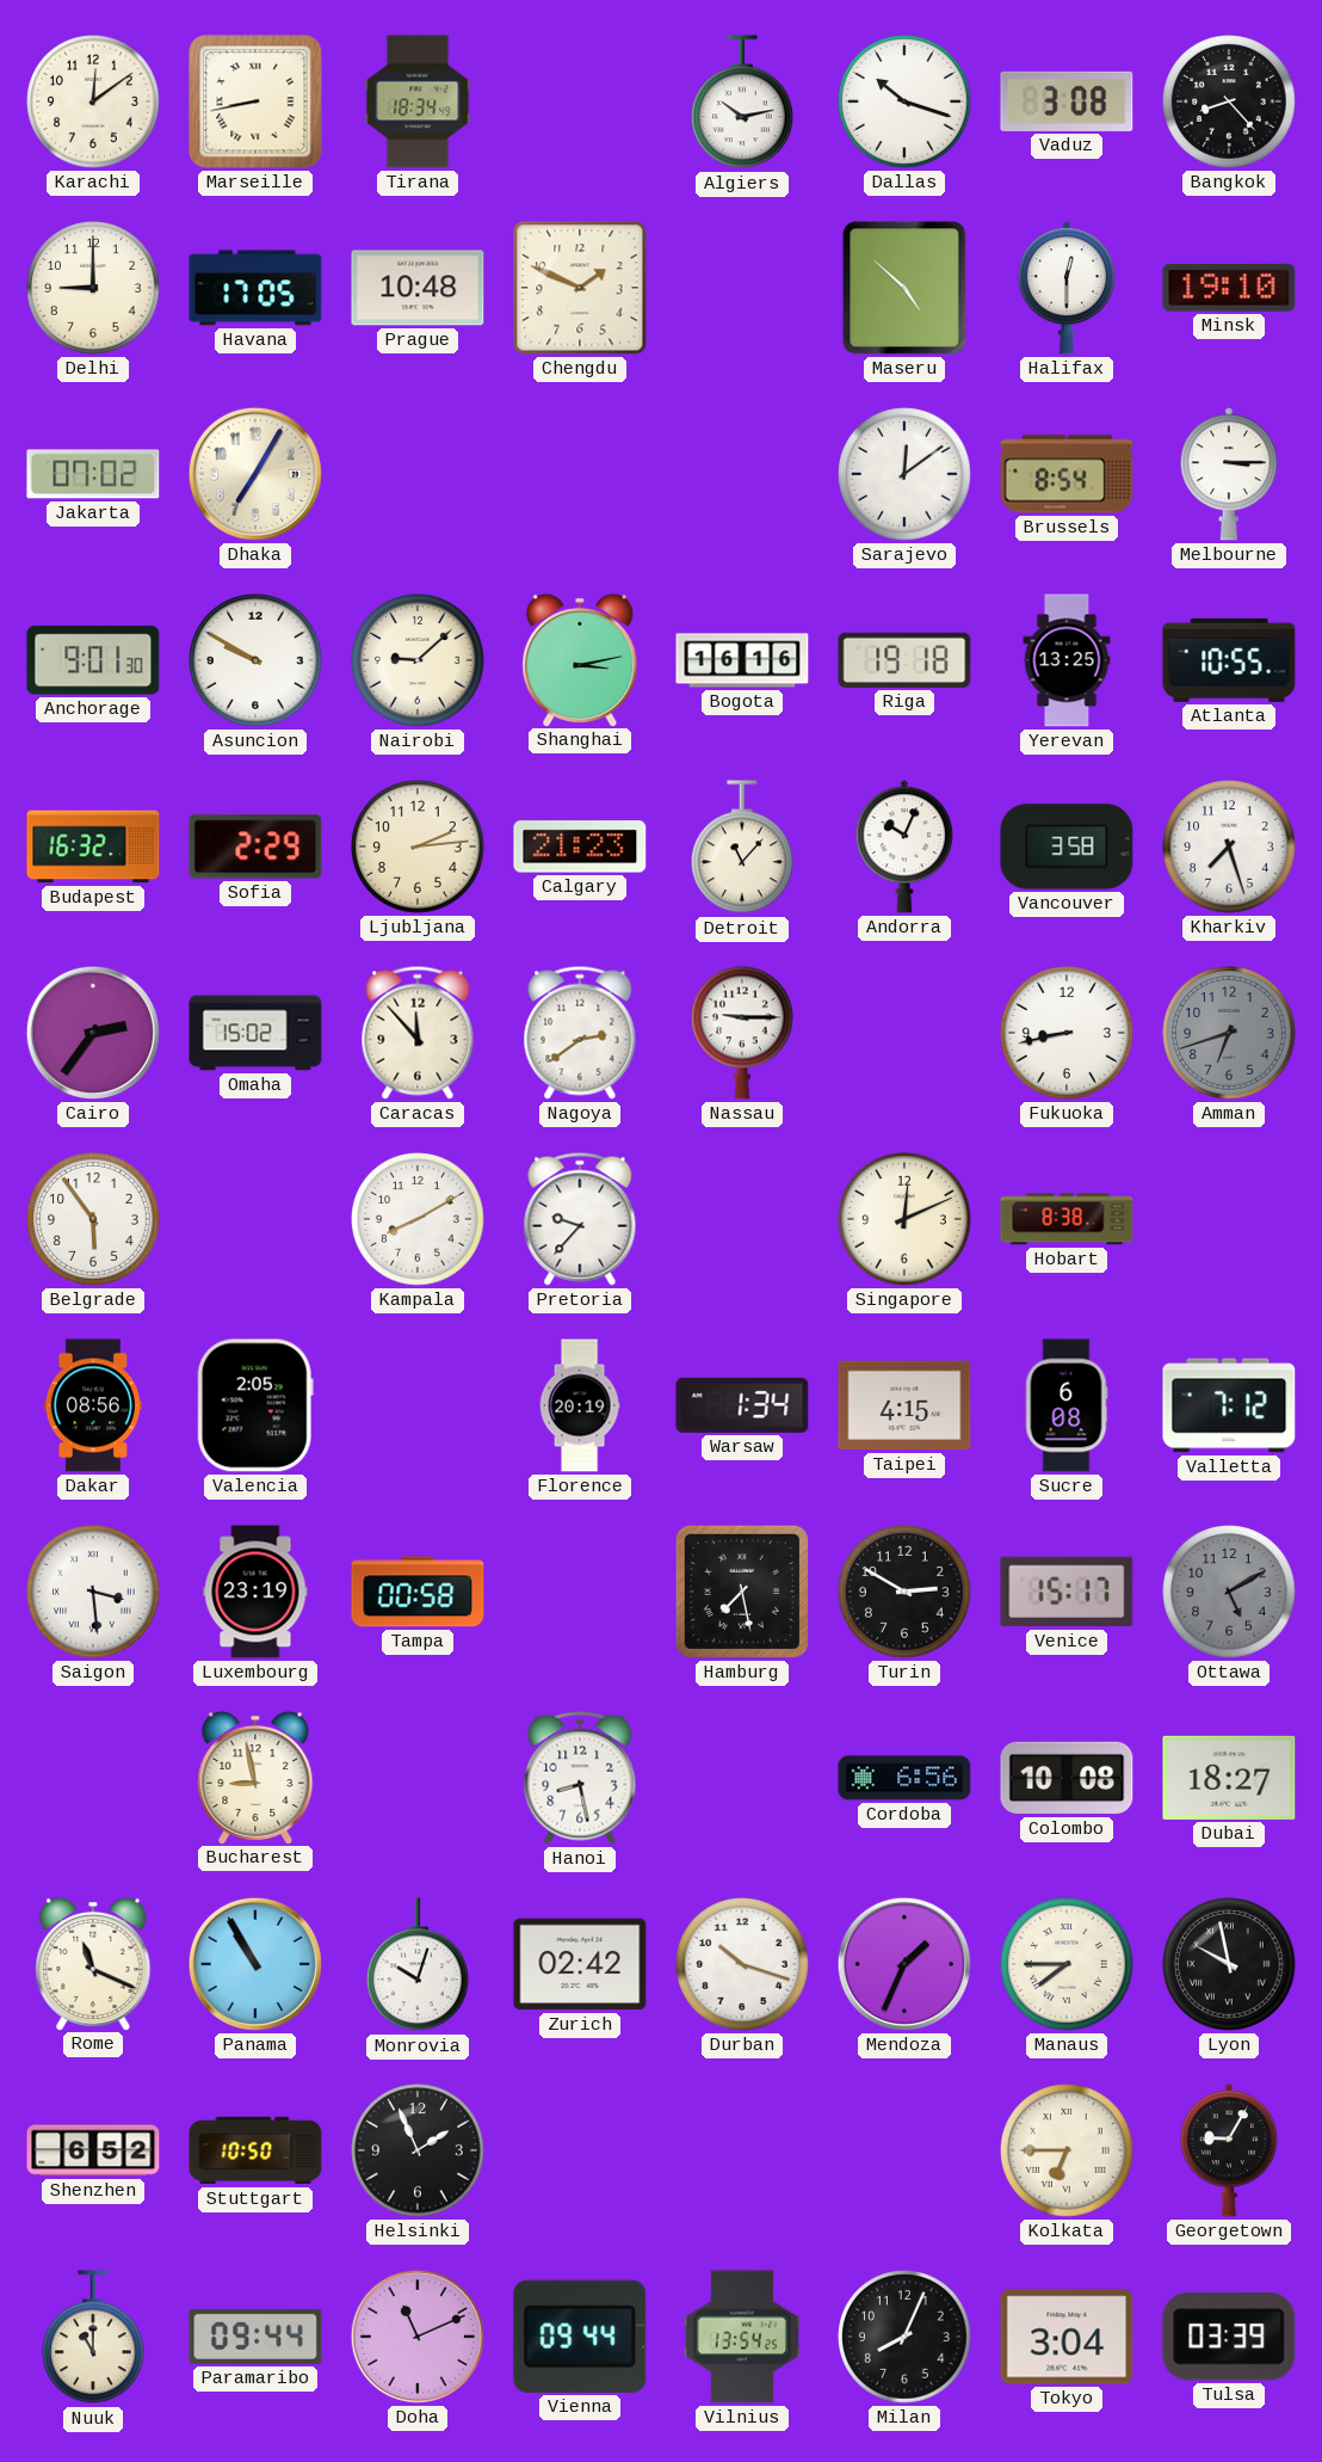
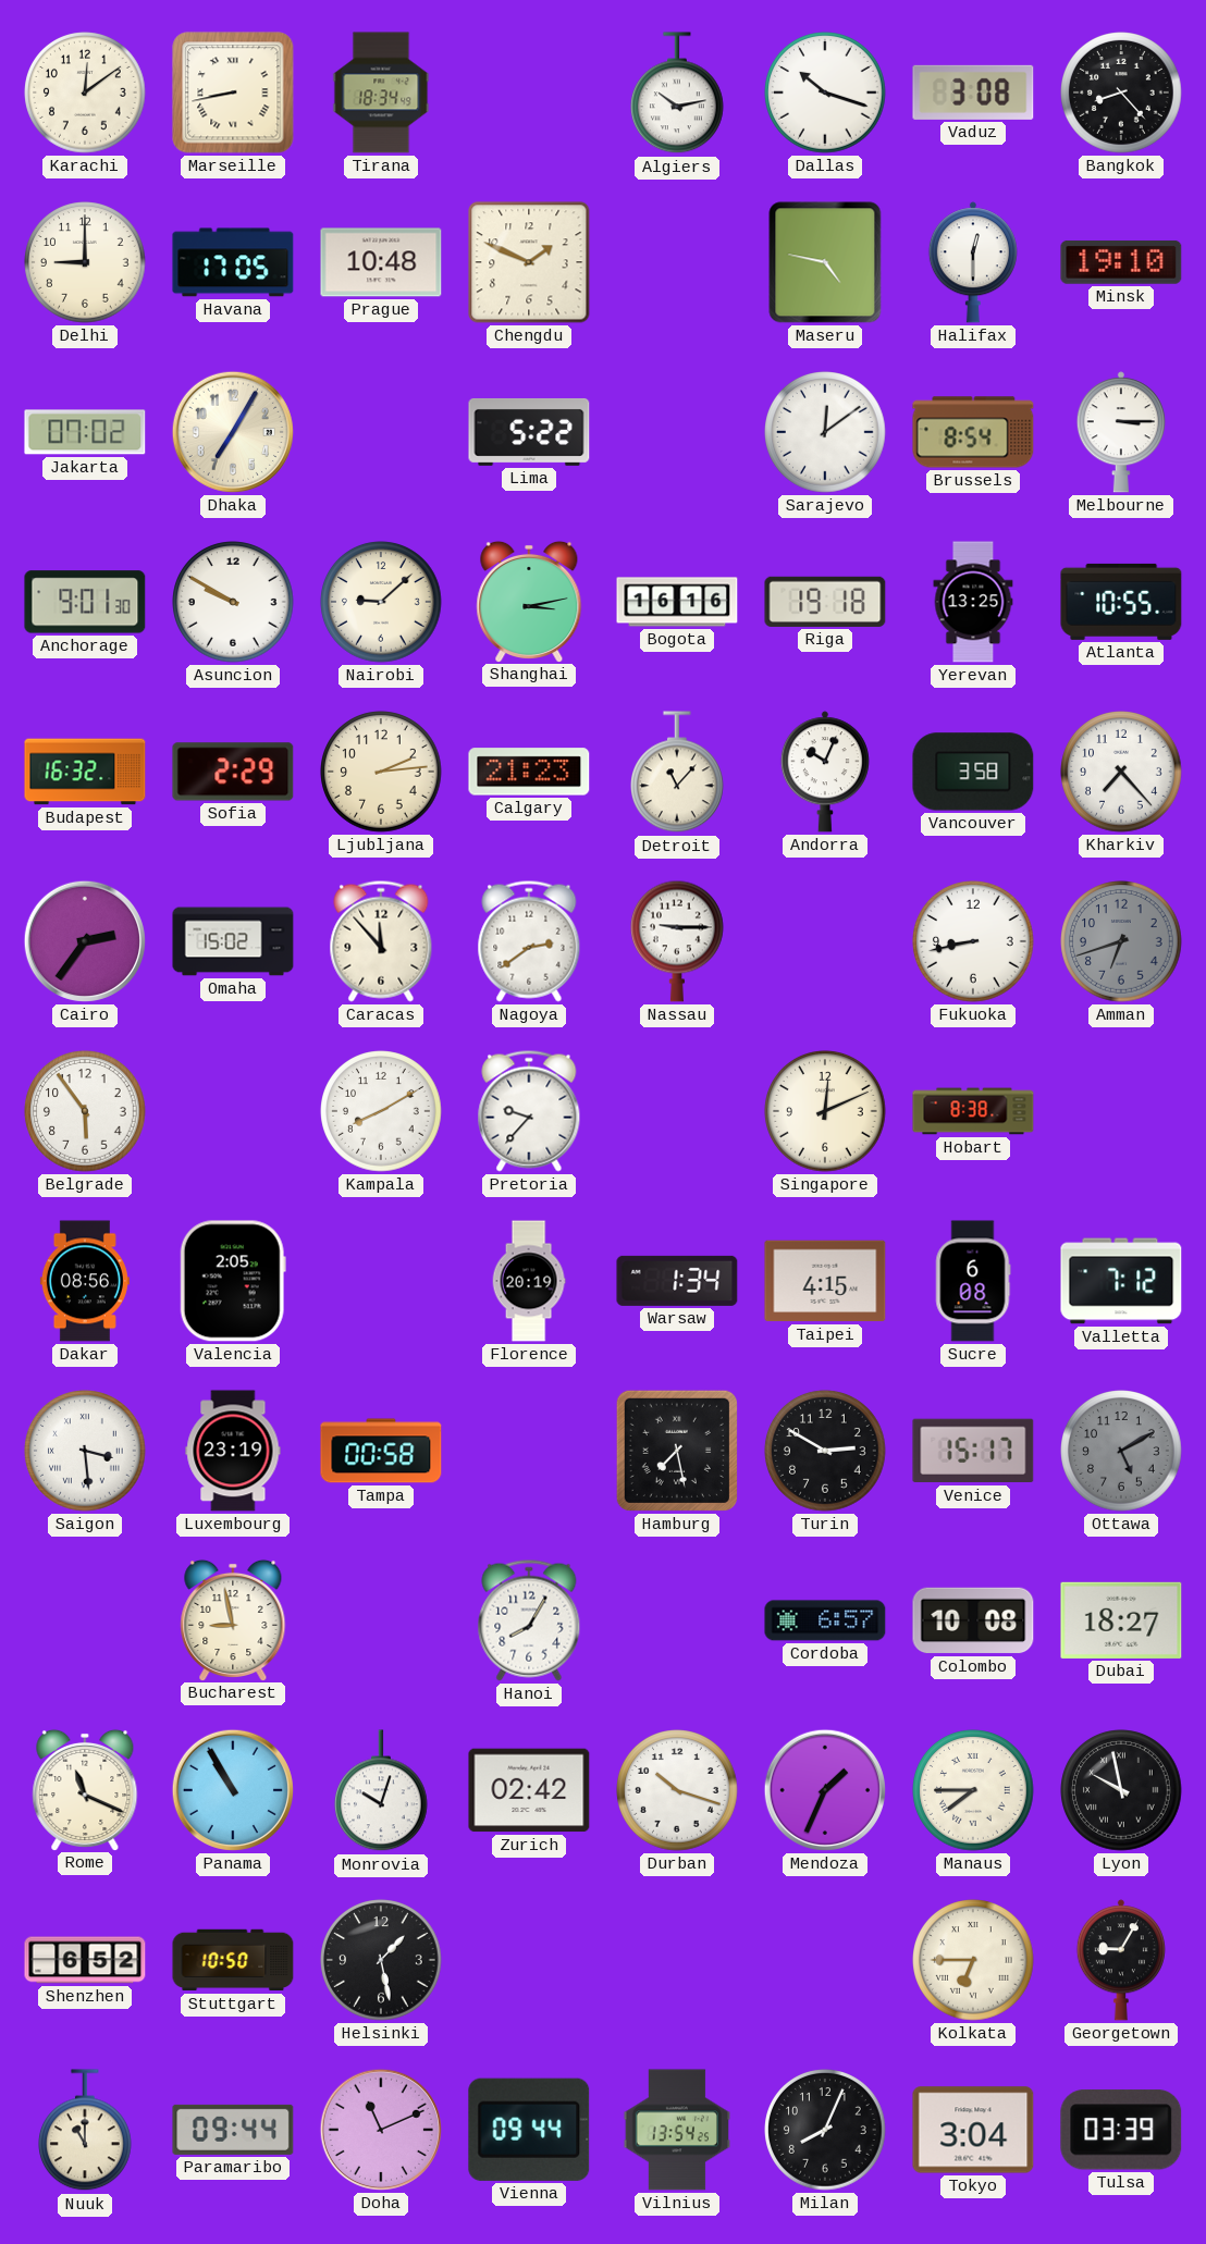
Maseru: 4:52 -> 4:47 (825, 262)
Lima: none -> 5:22 (529, 432)
Kharkiv: 7:27 -> 7:23 (1121, 772)
Hanoi: 8:28 -> 8:05 (529, 1620)
Cordoba: 6:56 -> 6:57 (825, 1620)
Helsinki: 1:56 -> 1:28 (381, 1960)
